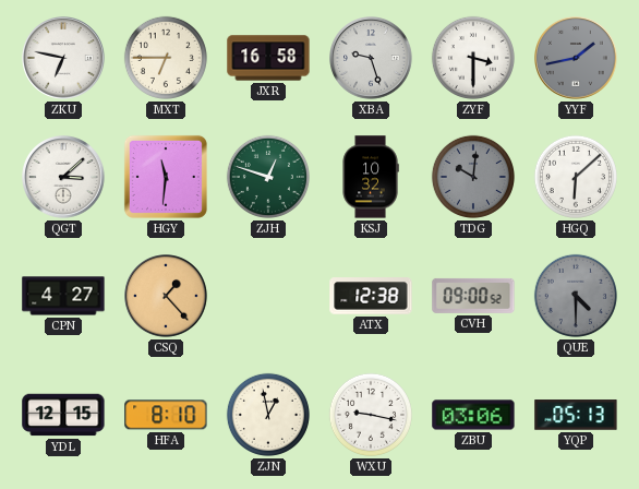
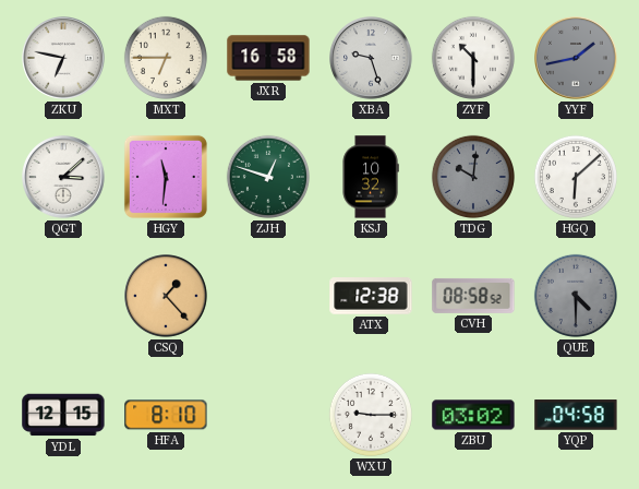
ZYF: 3:30 -> 10:30 (473, 58)
CPN: 4:27 -> none (63, 296)
CVH: 09:00 -> 08:58 (473, 296)
ZJN: 12:58 -> none (268, 415)
WXU: 9:17 -> 9:15 (371, 415)
ZBU: 03:06 -> 03:02 (473, 415)
YQP: 05:13 -> 04:58 (576, 415)
